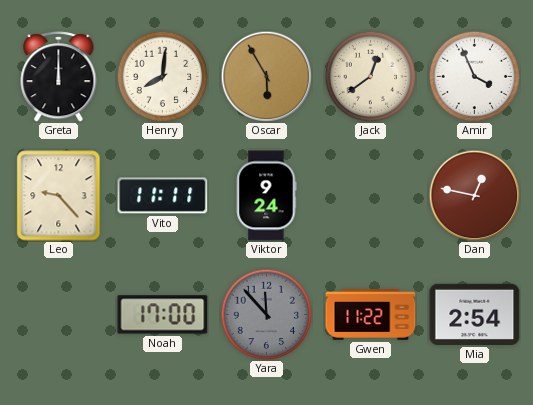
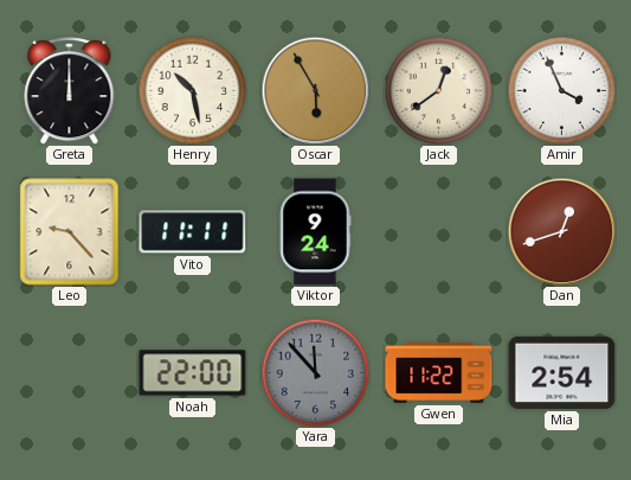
Henry: 8:01 -> 10:28 (192, 90)
Dan: 12:47 -> 12:42 (561, 231)
Noah: 17:00 -> 22:00 (193, 373)
